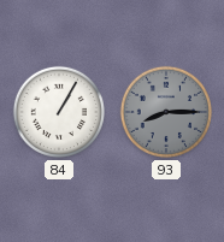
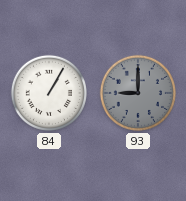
93: 8:15 -> 9:00 (138, 93)
